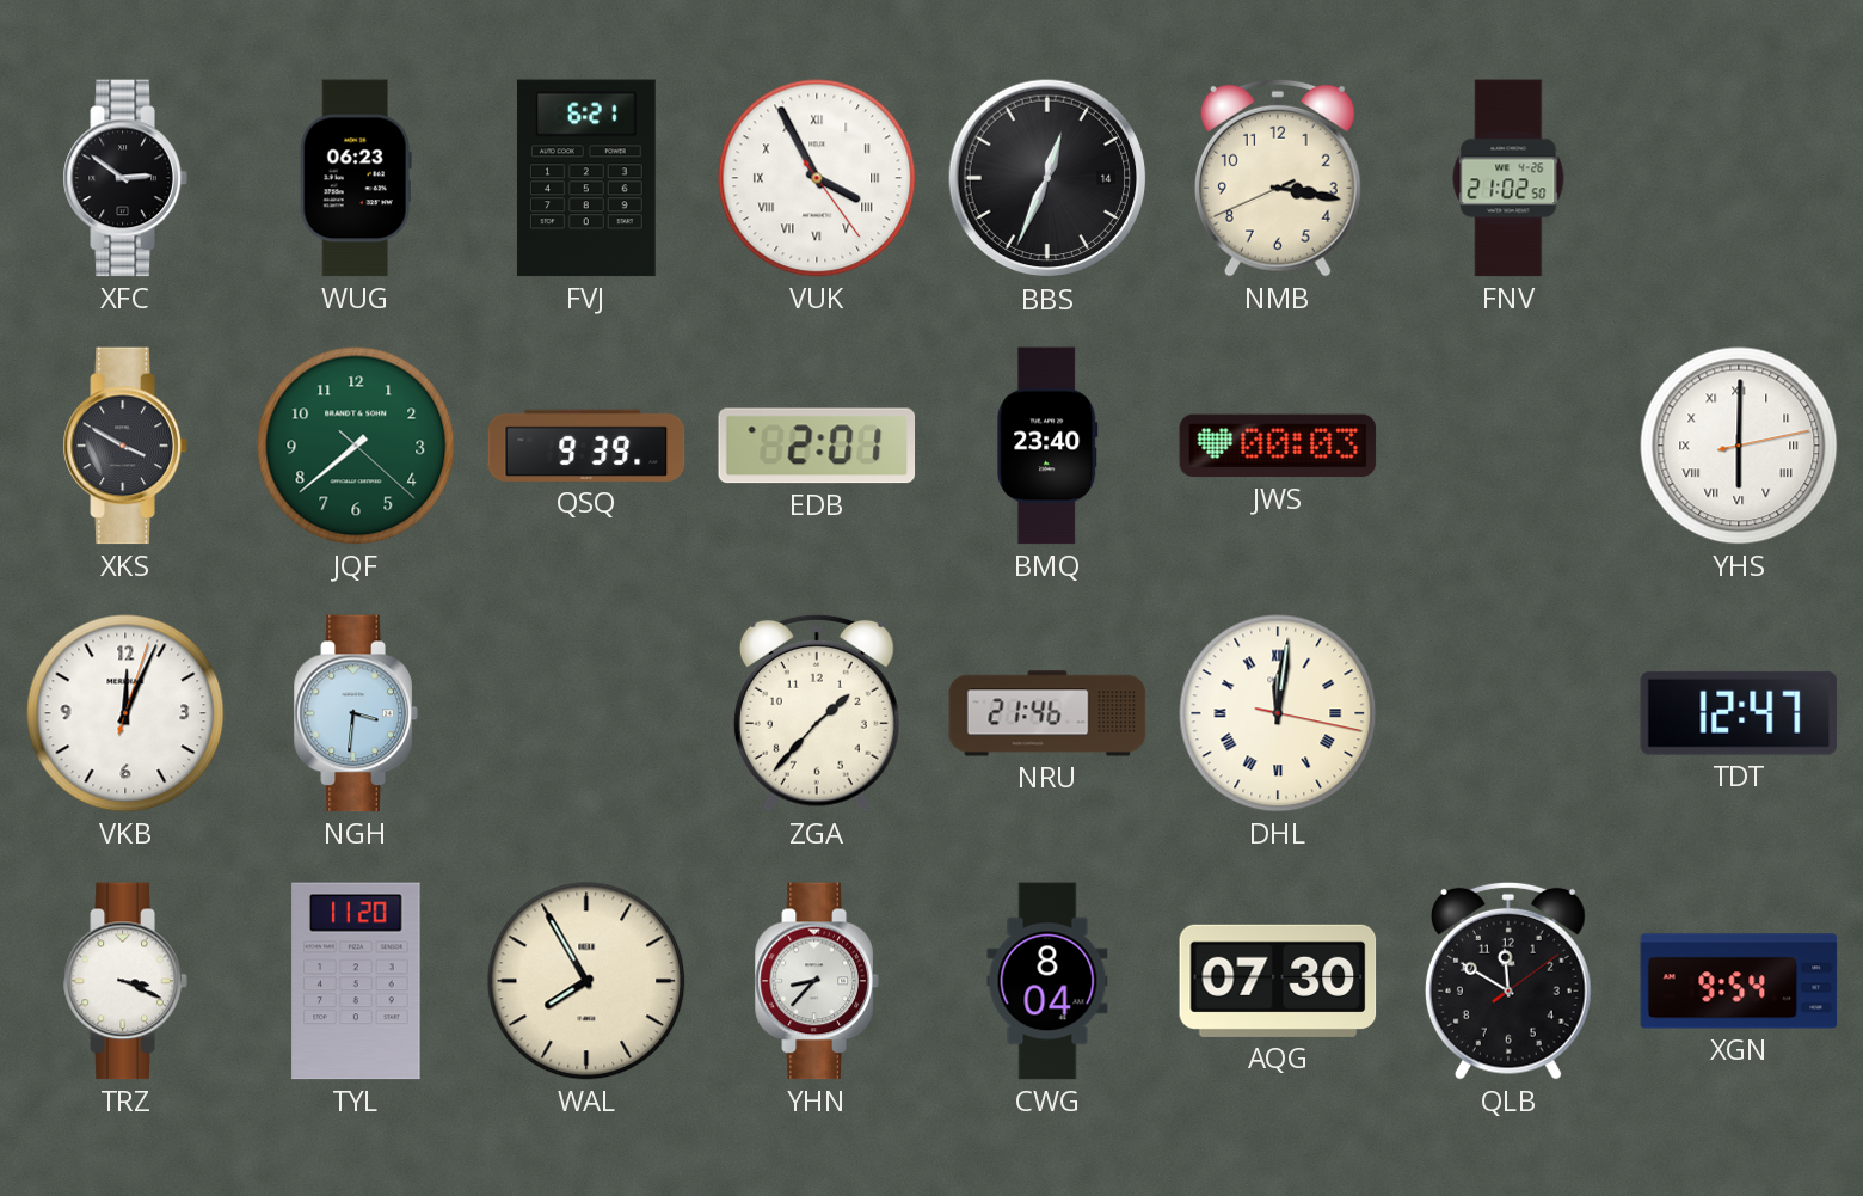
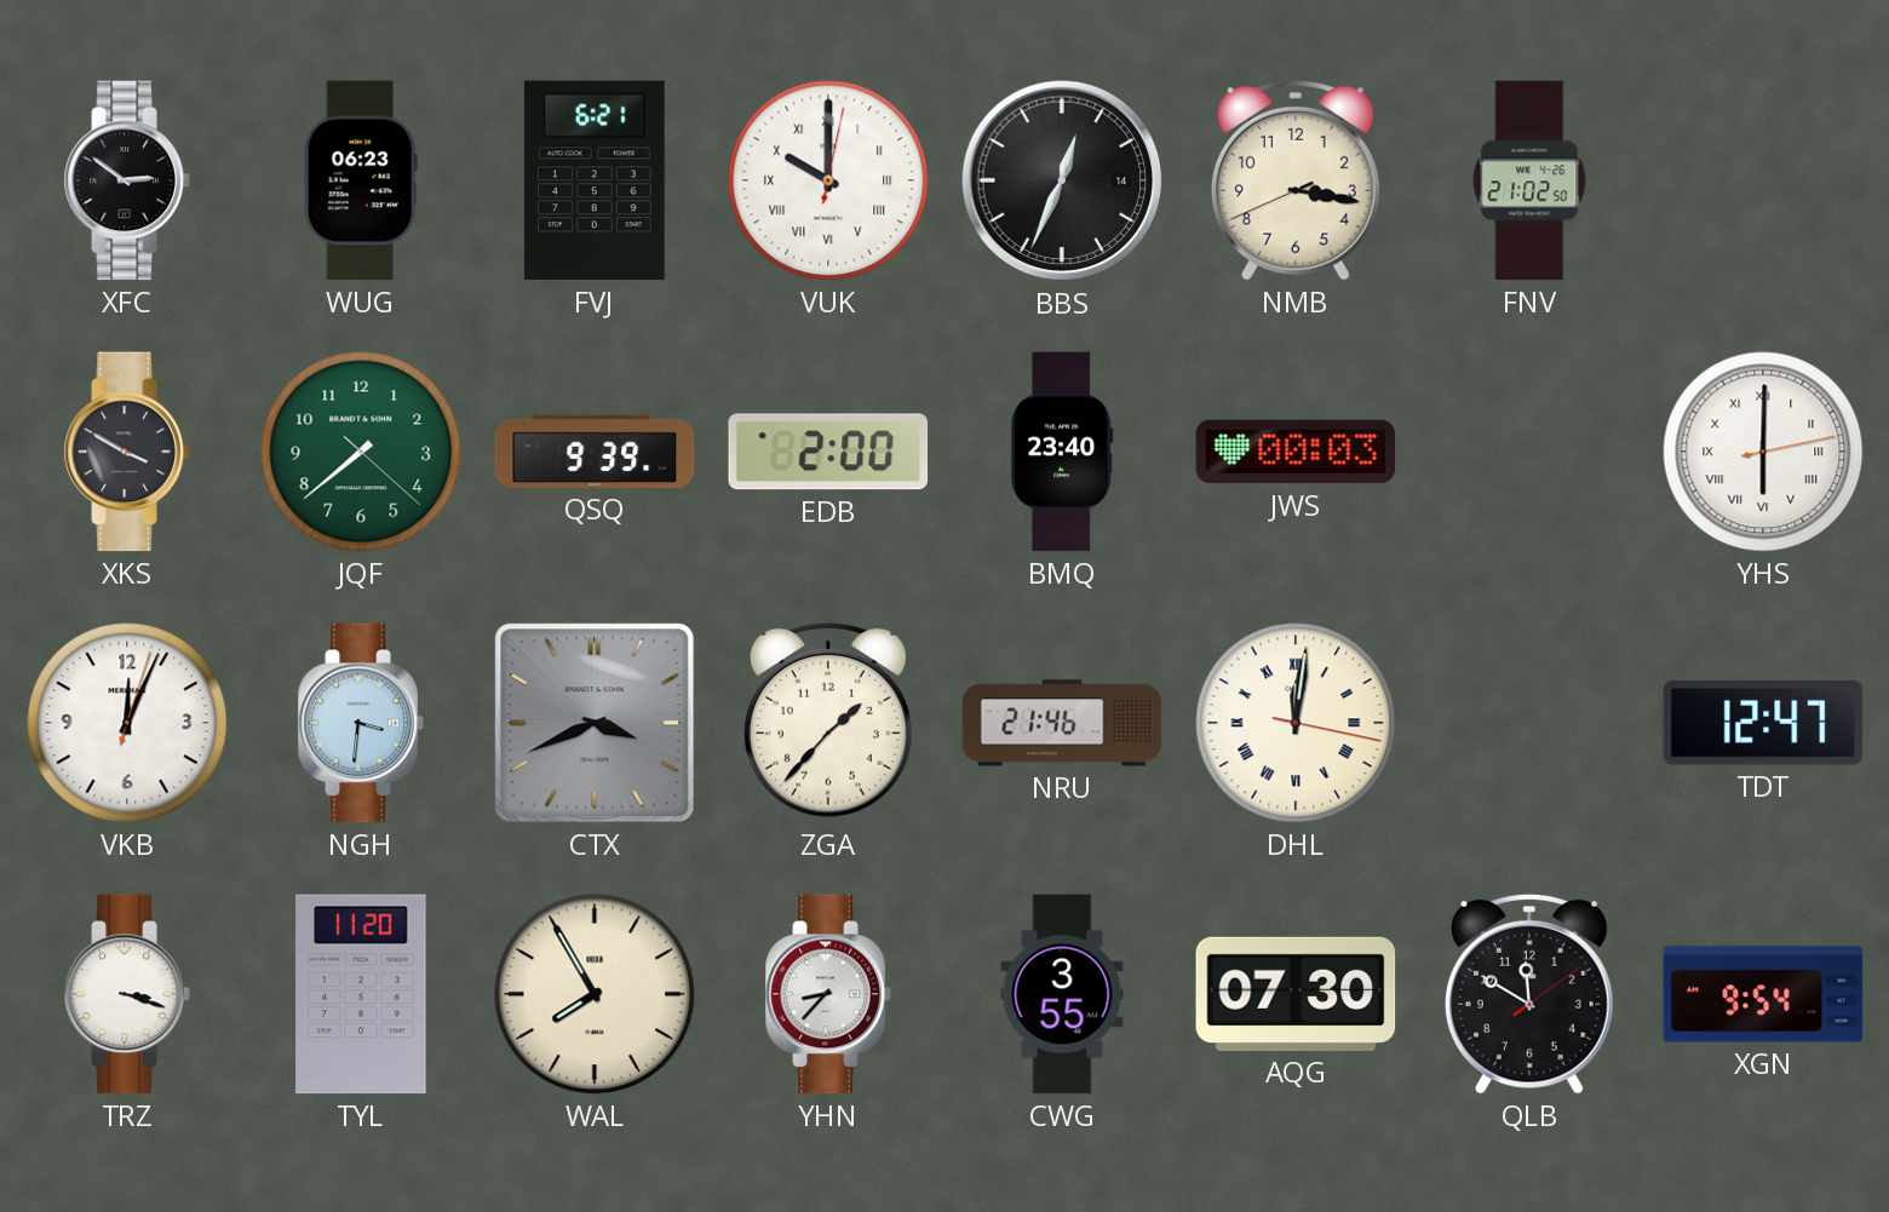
VUK: 3:55 -> 10:00 (828, 180)
EDB: 2:01 -> 2:00 (828, 452)
CTX: none -> 3:41 (595, 723)
TRZ: 3:19 -> 3:18 (127, 994)
CWG: 8:04 -> 3:55 (1062, 994)
